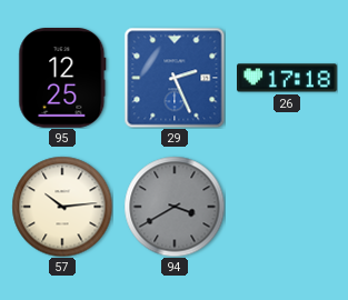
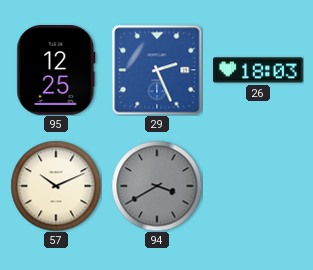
26: 17:18 -> 18:03 (259, 70)
57: 10:14 -> 10:11 (56, 186)
